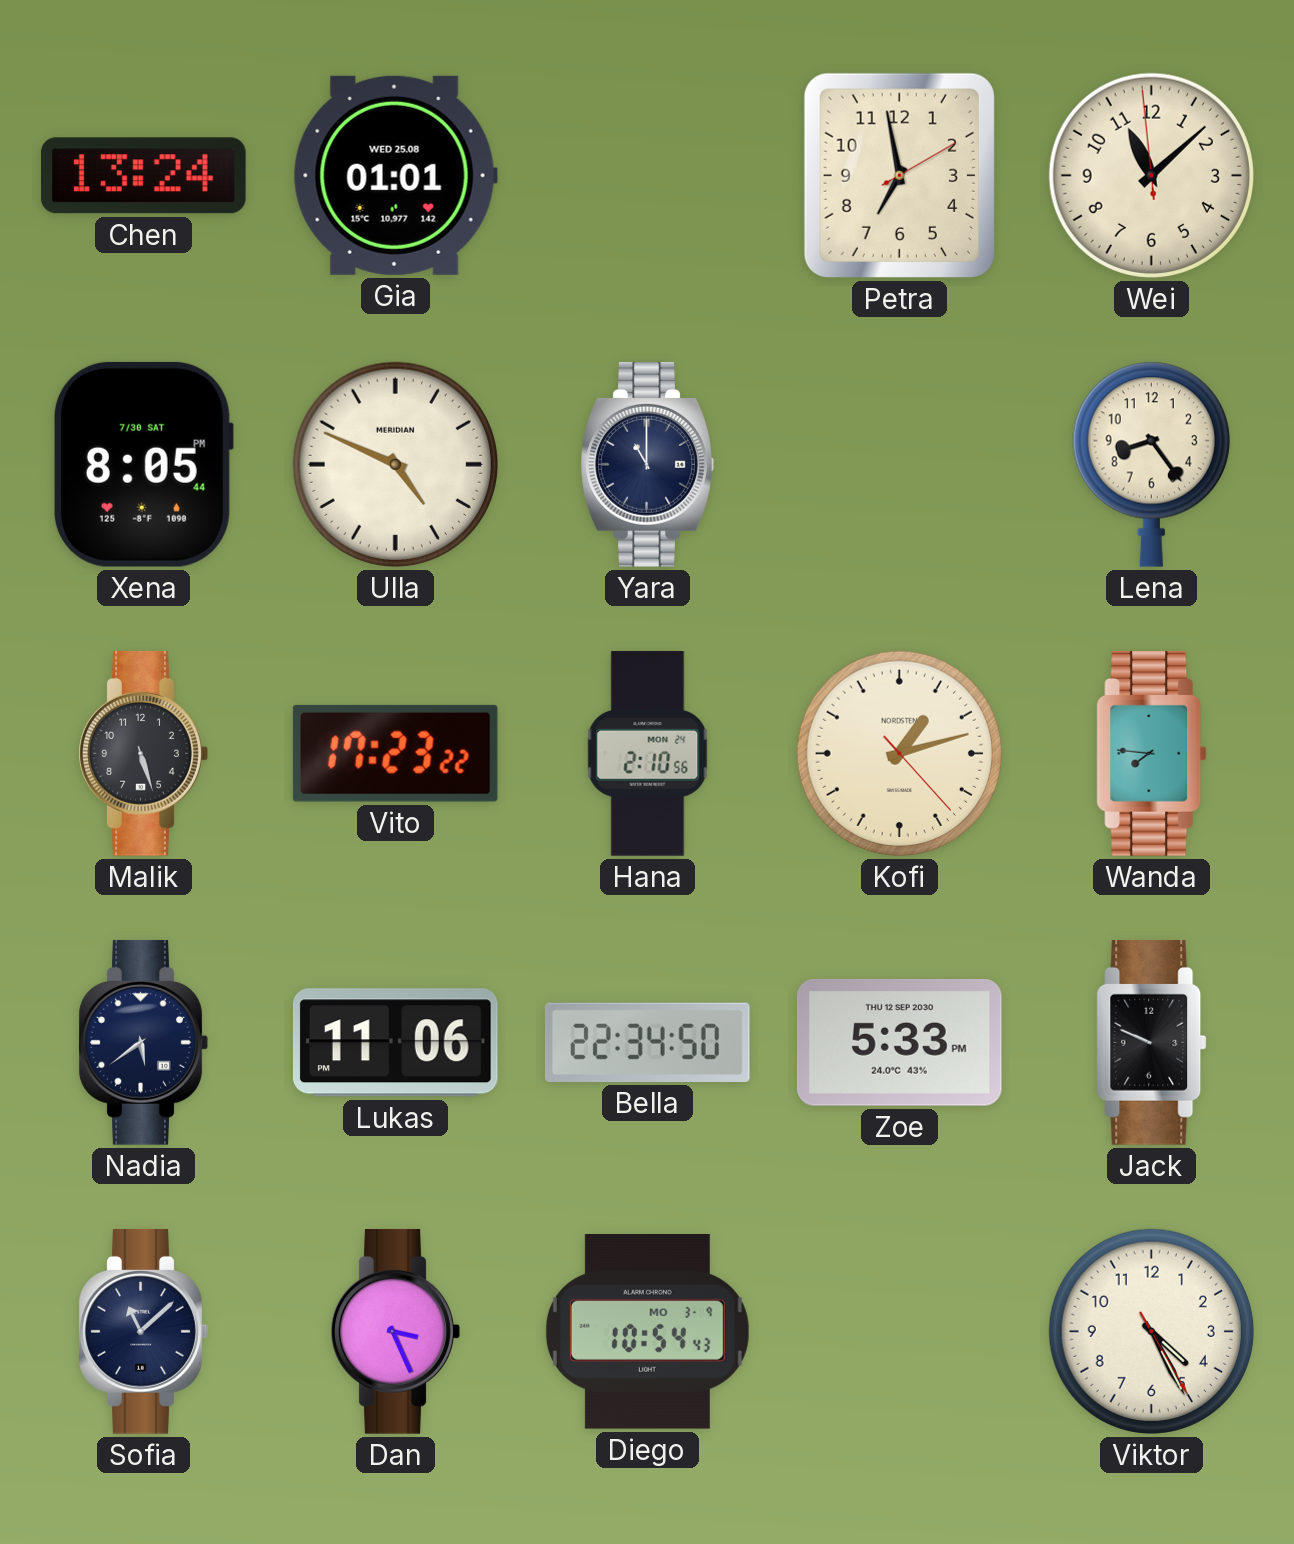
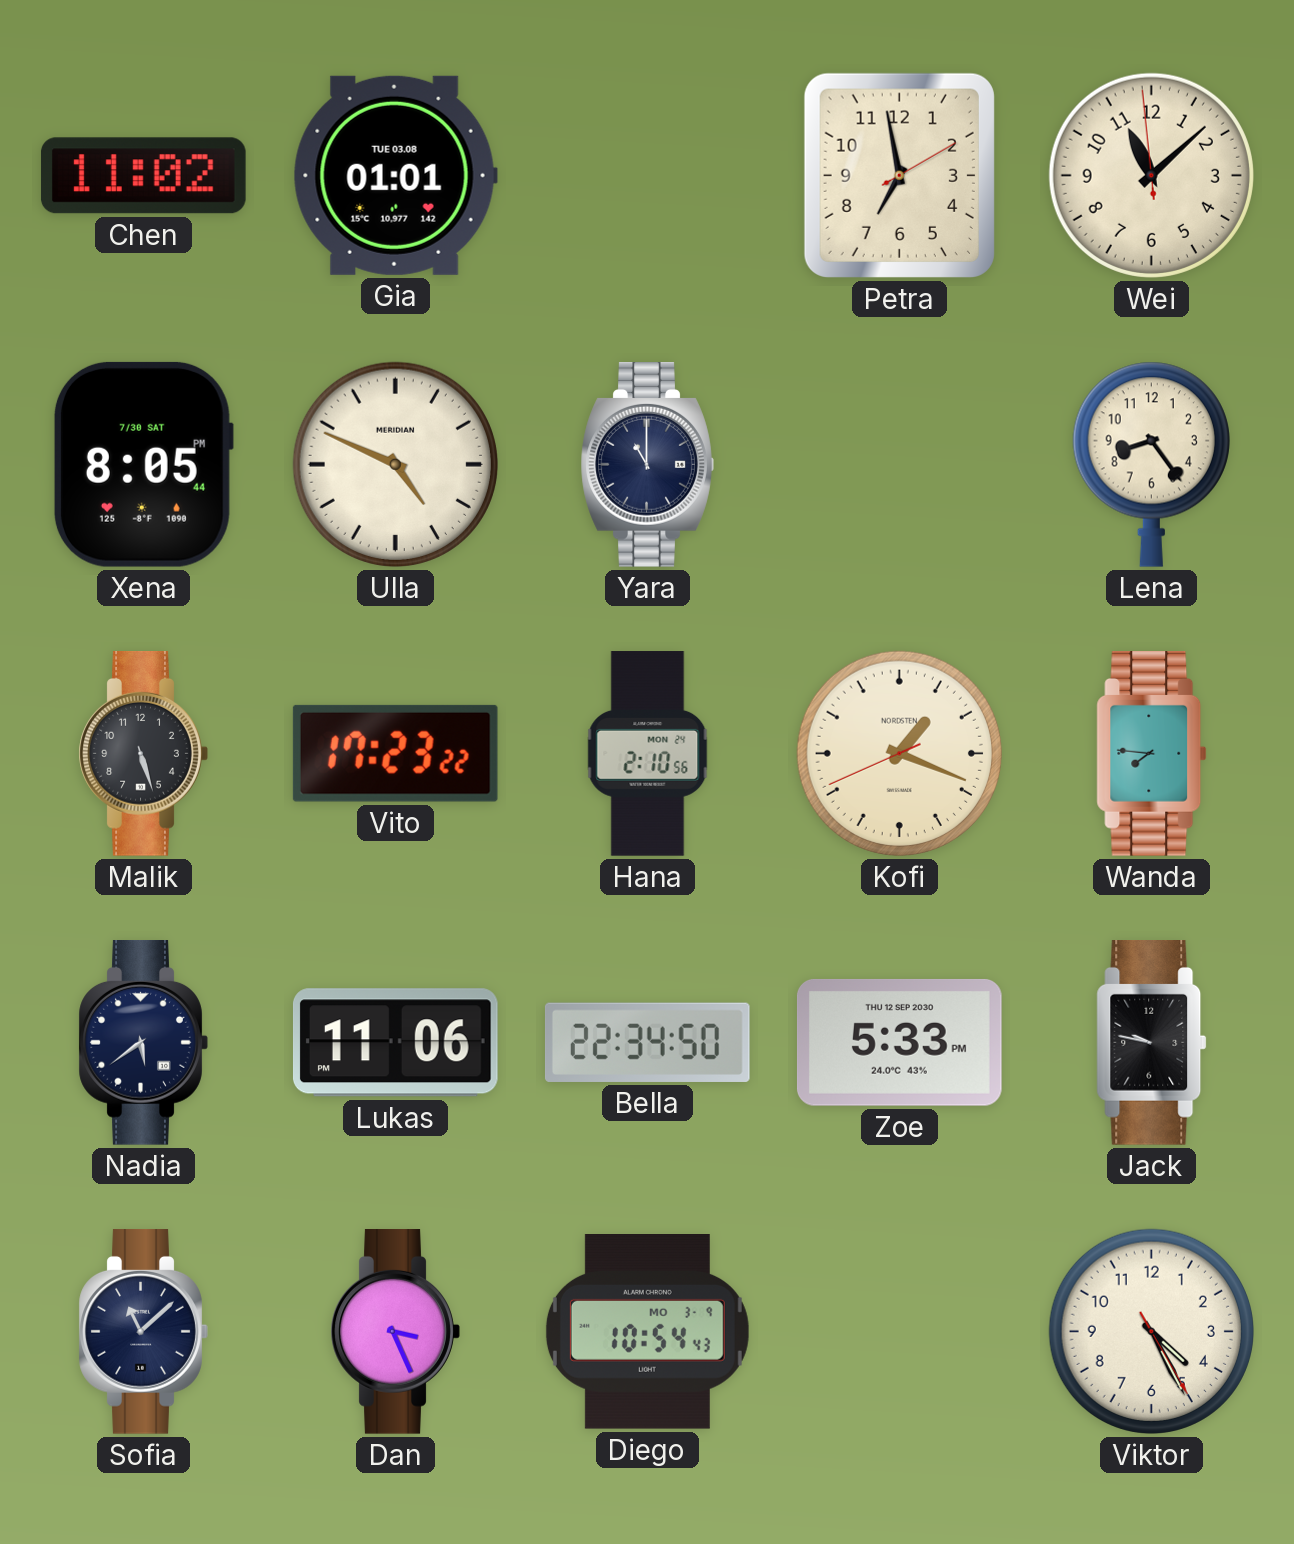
Chen: 13:24 -> 11:02 (143, 176)
Gia date: WED 25.08 -> TUE 03.08 (395, 175)
Kofi: 1:12 -> 1:18 (899, 753)
Jack: 9:49 -> 9:47 (1152, 1043)
